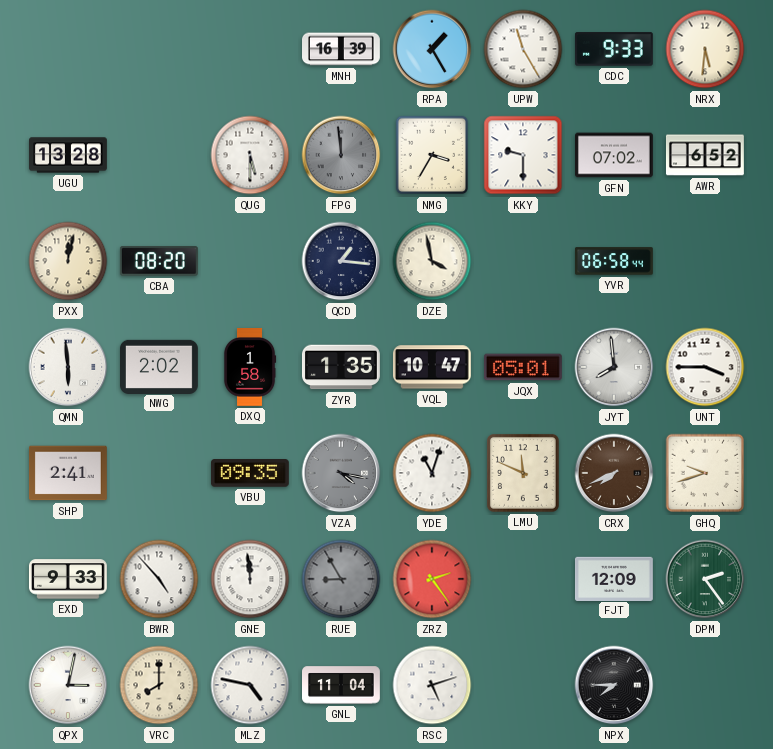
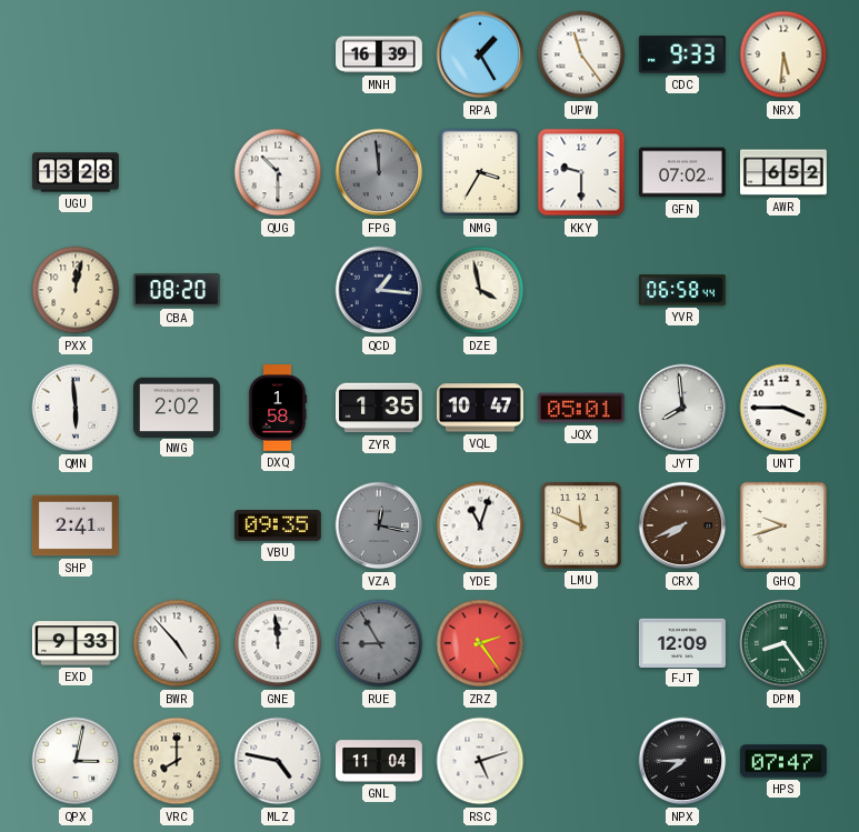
UPW: 11:25 -> 11:24 (581, 54)
QUG: 5:30 -> 10:30 (278, 172)
VZA: 4:17 -> 12:17 (379, 525)
DPM: 2:24 -> 8:24 (783, 643)
HPS: none -> 07:47 (783, 761)
